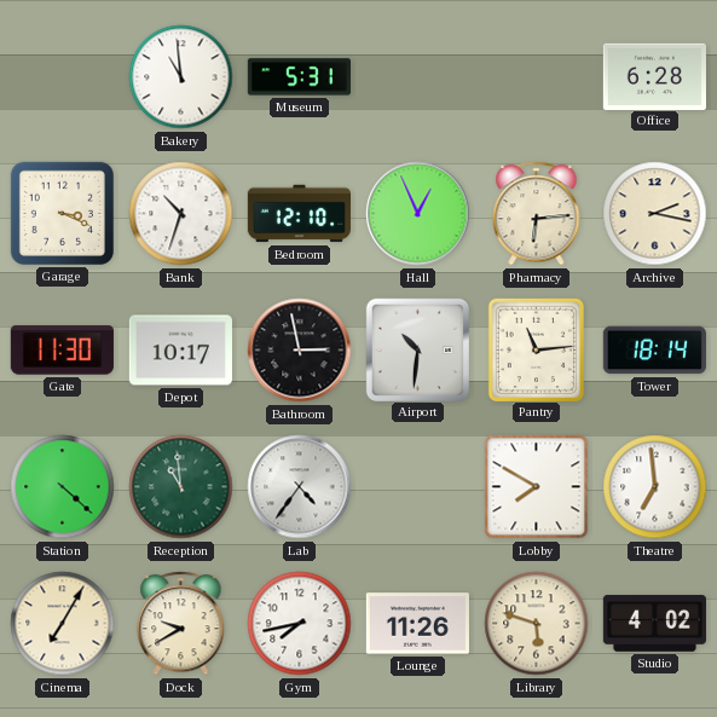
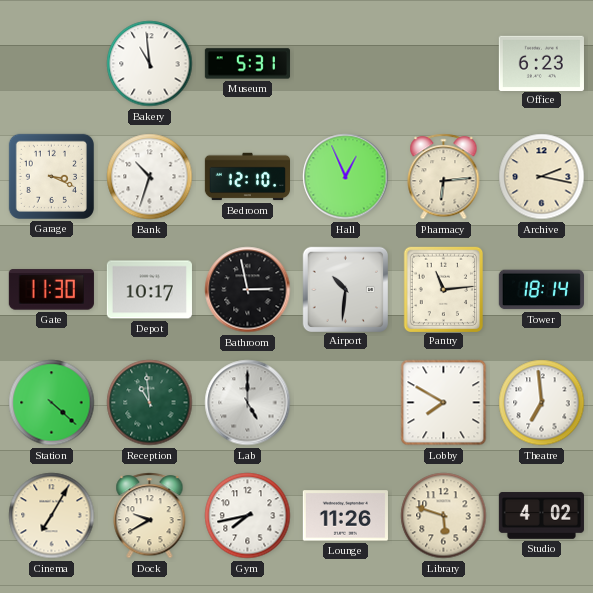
Office: 6:28 -> 6:23 (541, 63)
Lab: 4:36 -> 5:00 (248, 403)
